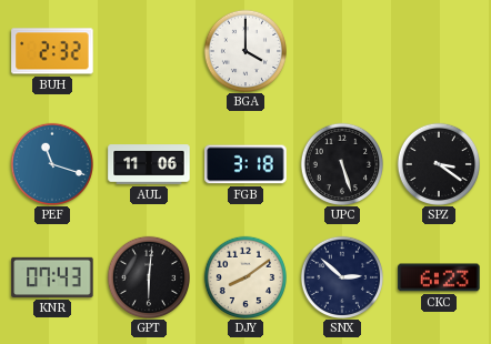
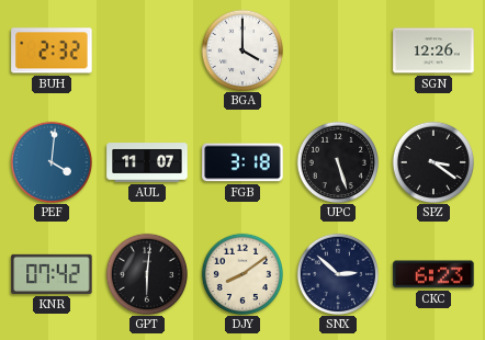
SGN: none -> 12:26 (433, 50)
PEF: 11:18 -> 4:01 (50, 161)
AUL: 11:06 -> 11:07 (147, 162)
KNR: 07:43 -> 07:42 (52, 274)
